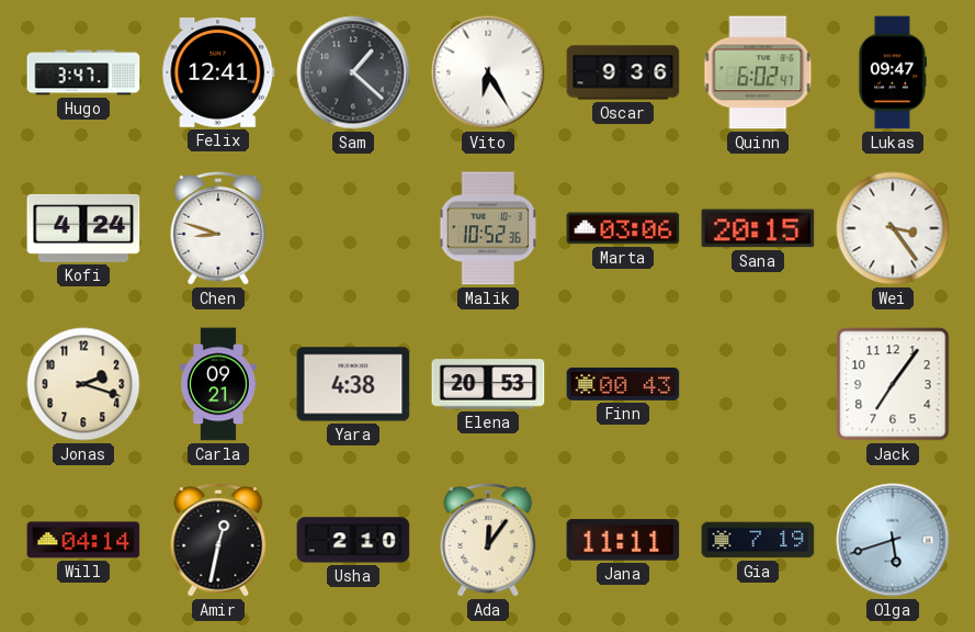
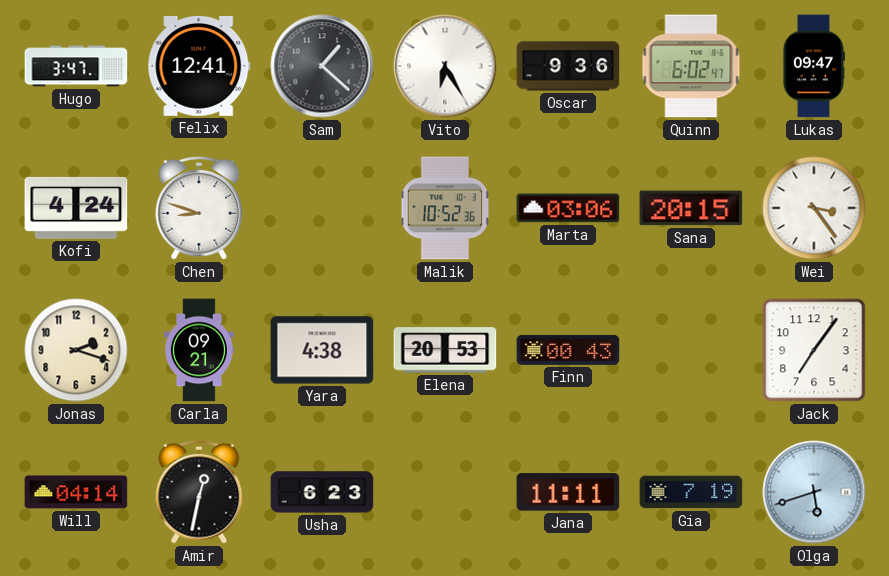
Usha: 2:10 -> 6:23 (322, 492)
Ada: 12:06 -> none (488, 540)
